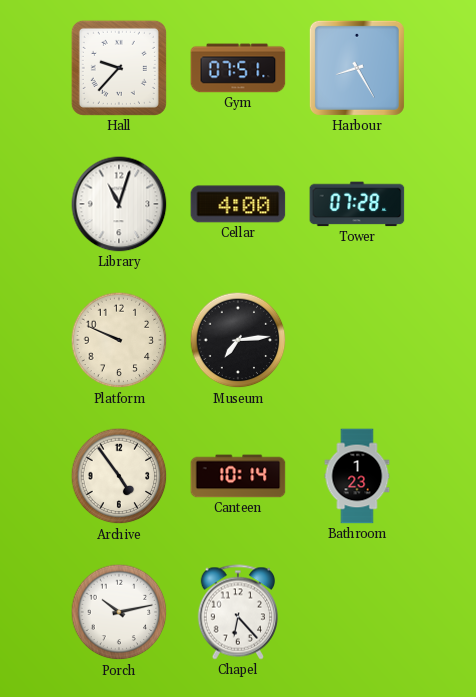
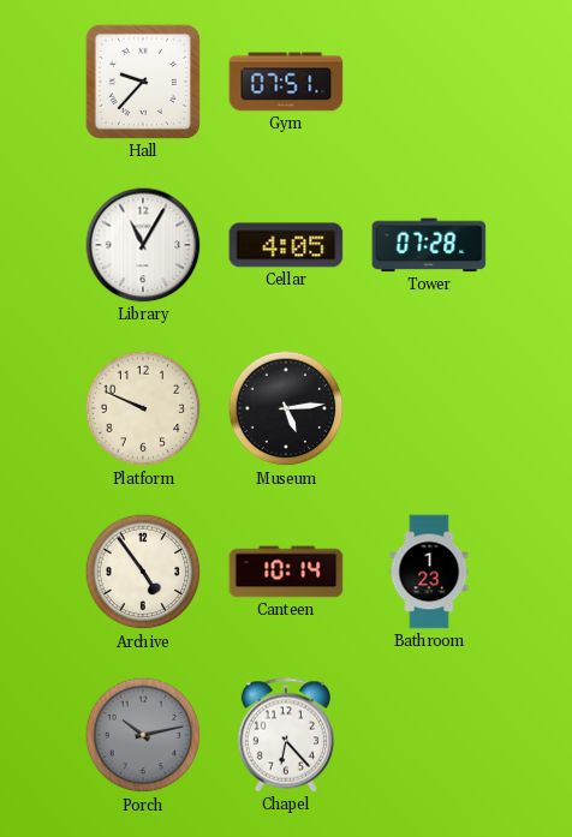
Harbour: 8:25 -> none (357, 68)
Library: 11:03 -> 11:05 (143, 245)
Cellar: 4:00 -> 4:05 (286, 245)
Museum: 7:14 -> 5:14 (286, 408)
Porch dial: white -> grey (143, 735)
